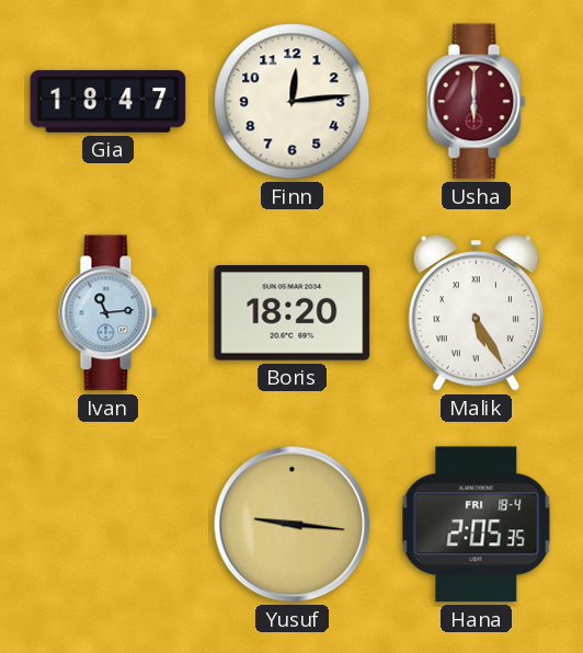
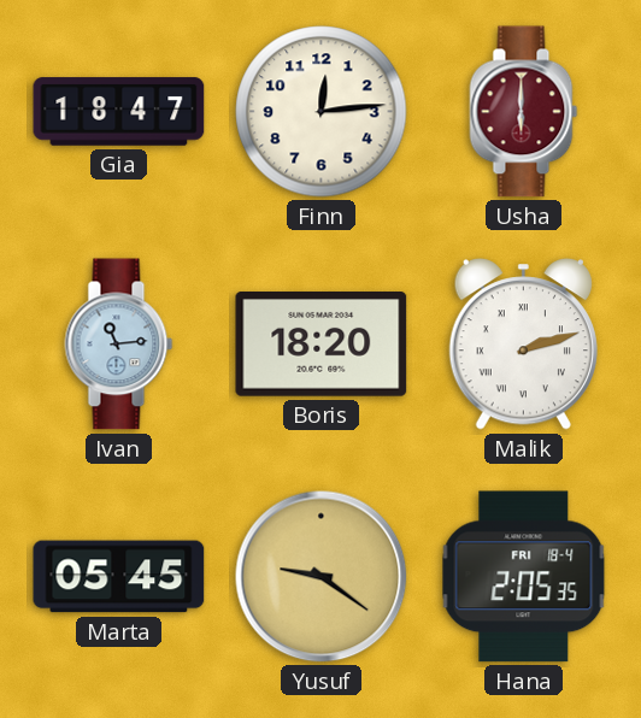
Malik: 5:25 -> 2:12 (523, 345)
Marta: none -> 05:45 (119, 577)
Yusuf: 9:16 -> 9:21 (322, 577)
